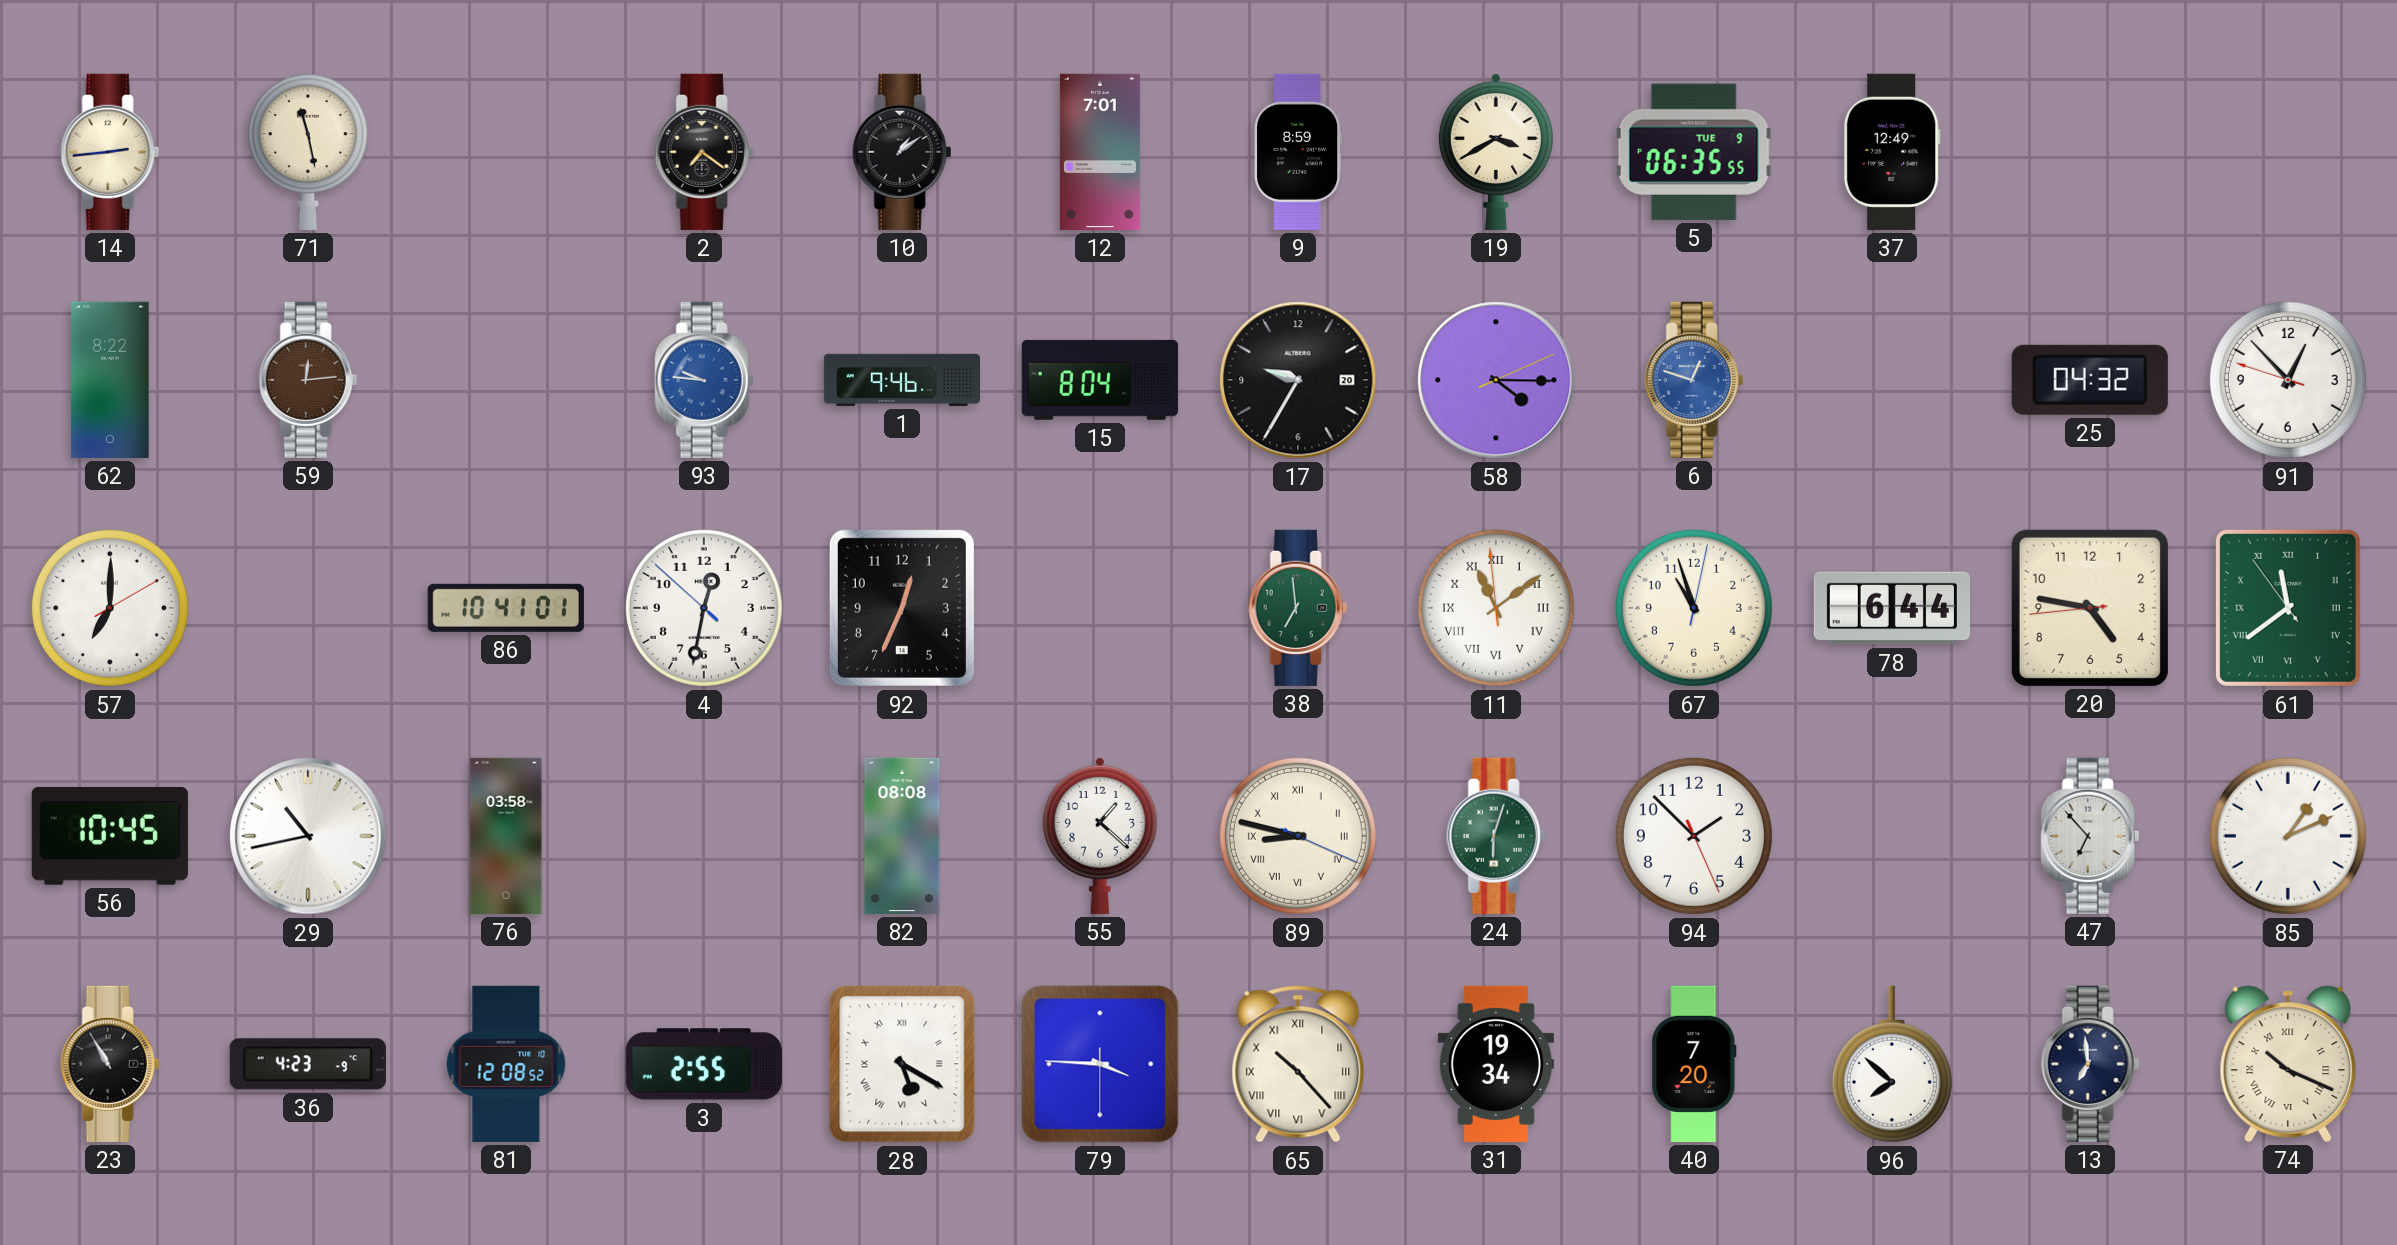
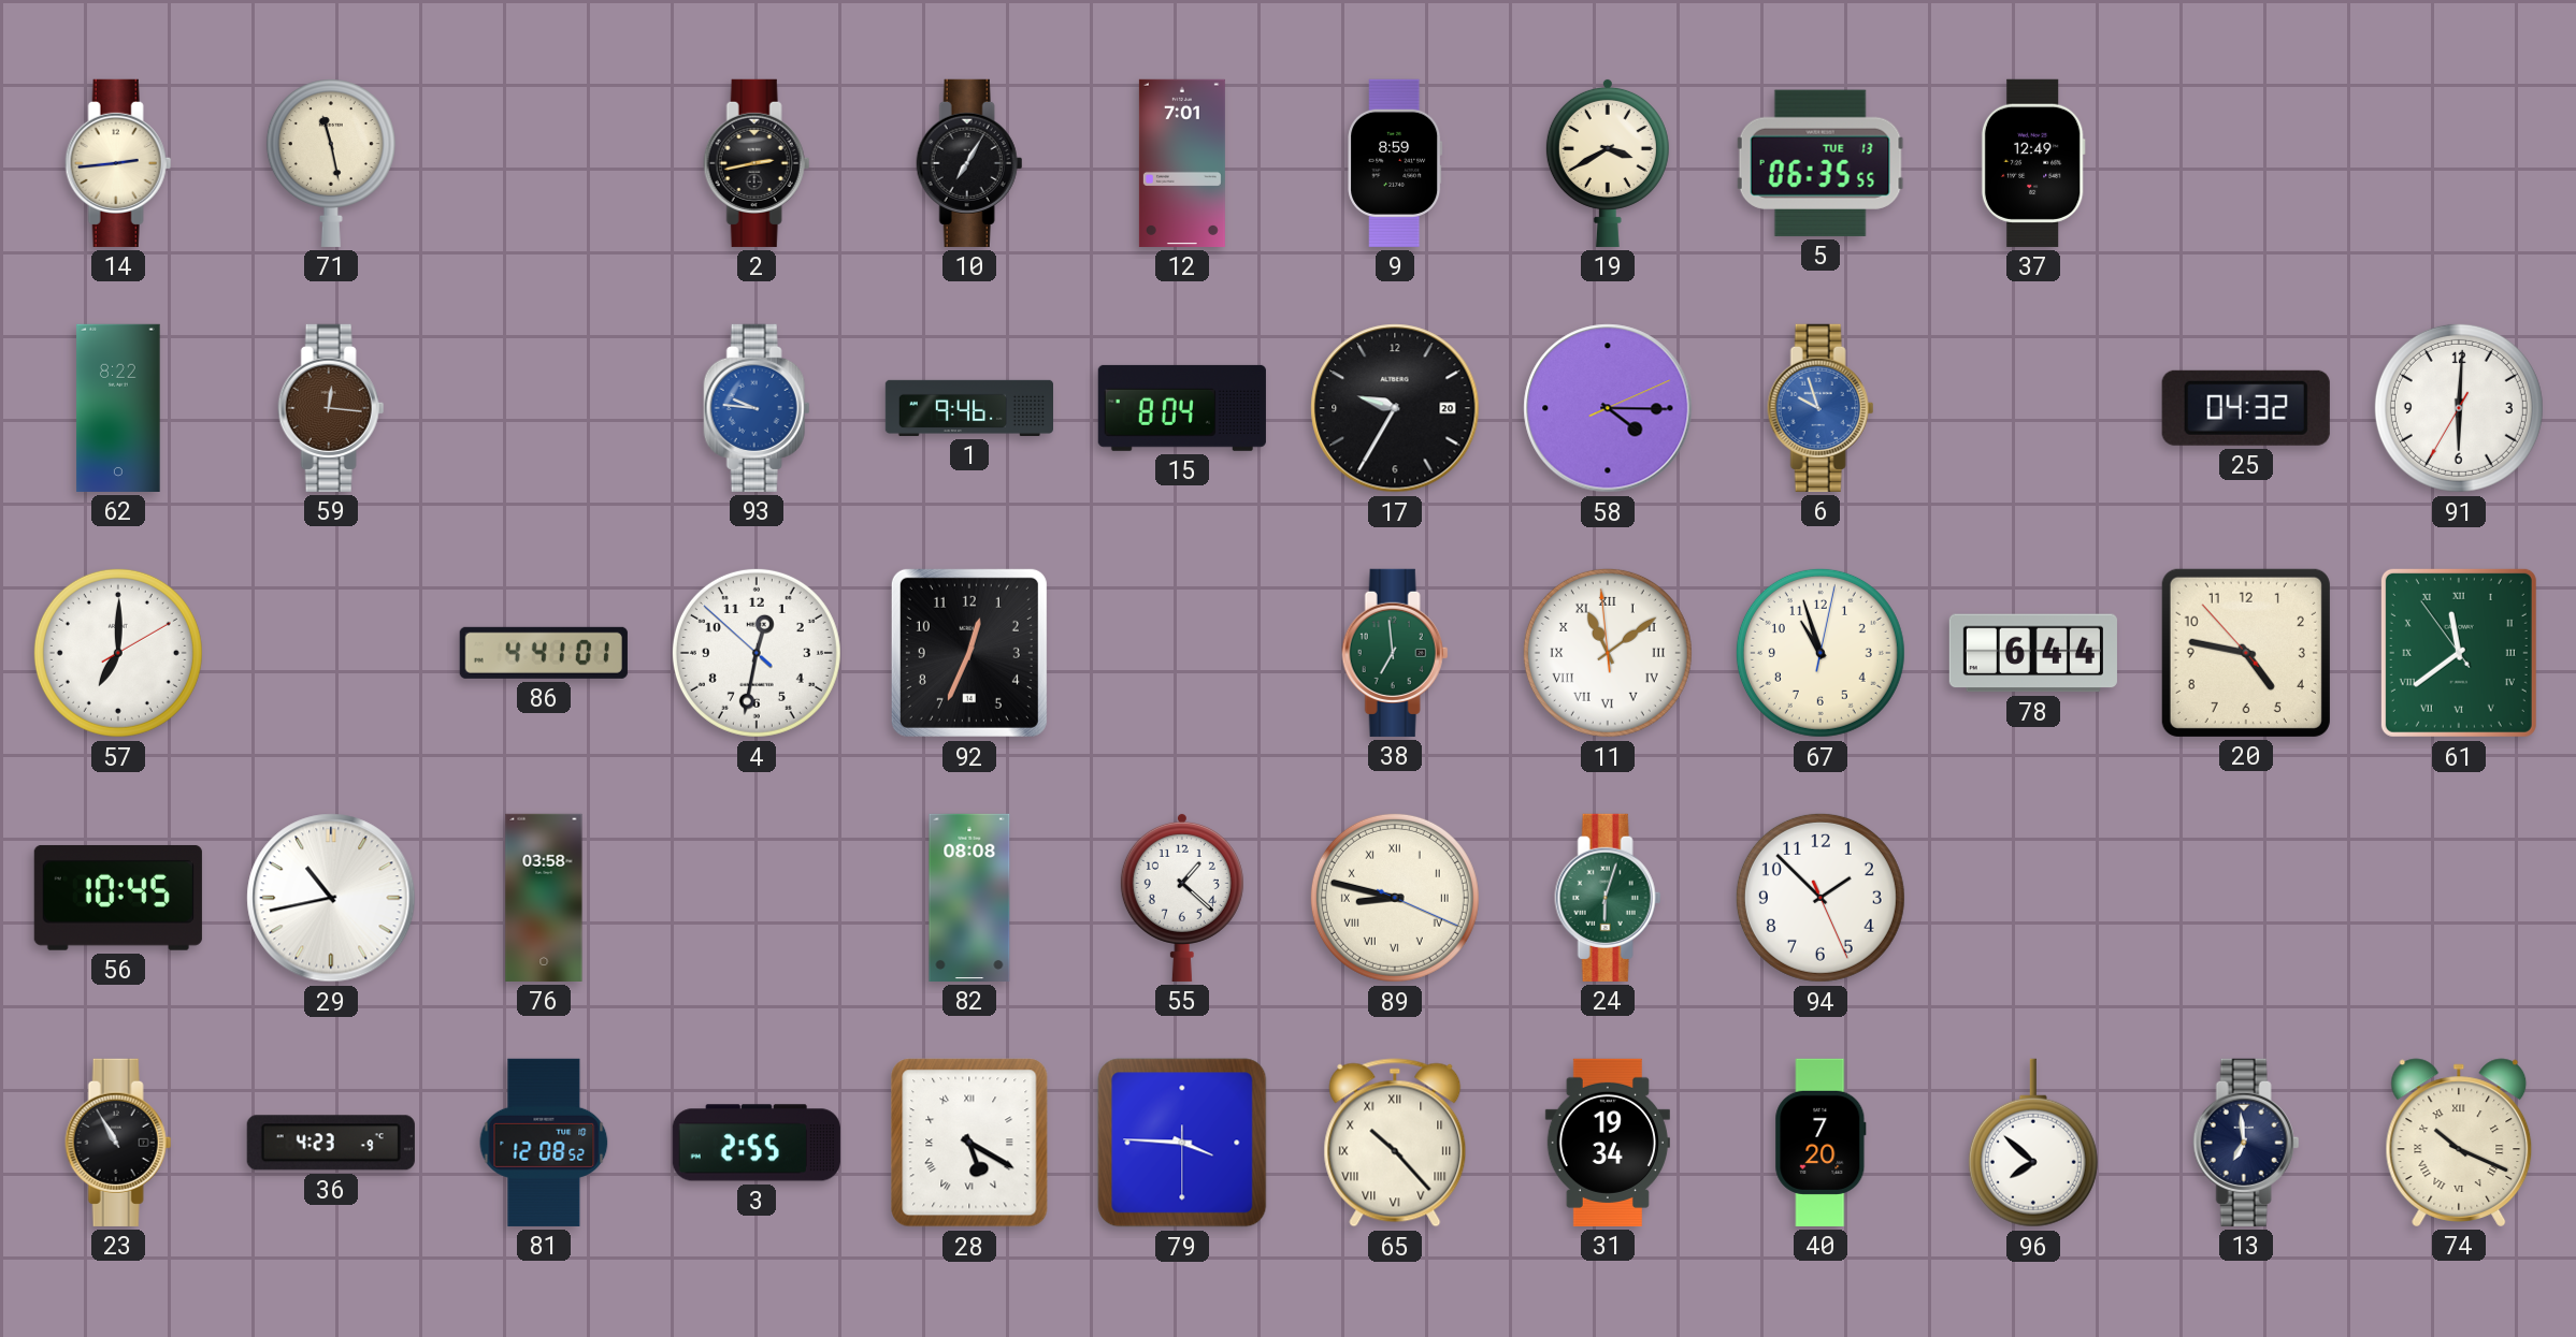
2: 7:21 -> 2:43 (757, 163)
10: 1:09 -> 7:05 (969, 163)
5 date: TUE 9 -> TUE 13 (1821, 163)
59: 12:14 -> 12:16 (331, 408)
6: 12:48 -> 9:57 (1821, 408)
91: 12:52 -> 6:00 (2459, 408)
86: 10:41 -> 4:41 (544, 653)
20: 4:46:44 -> 4:46:53 (2246, 653)
47: 6:53 -> none (2090, 836)
85: 1:11 -> none (2288, 836)
